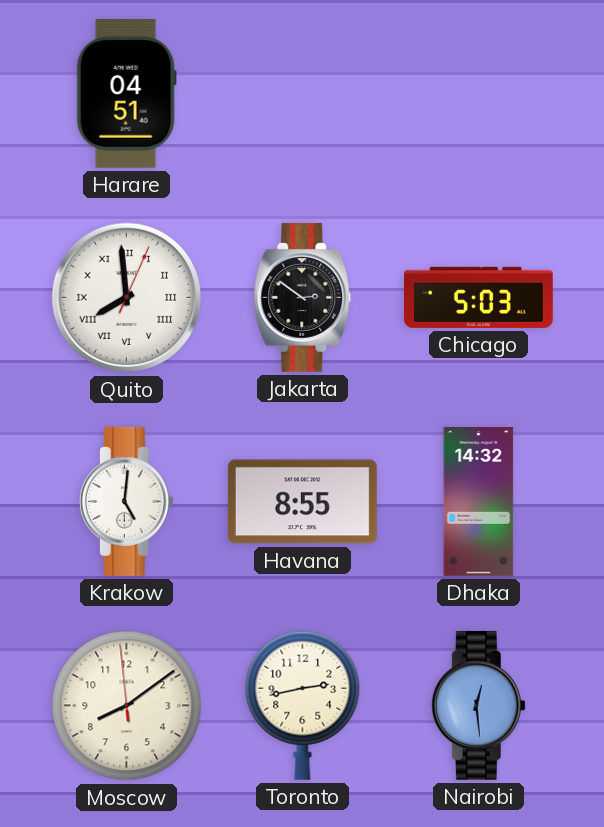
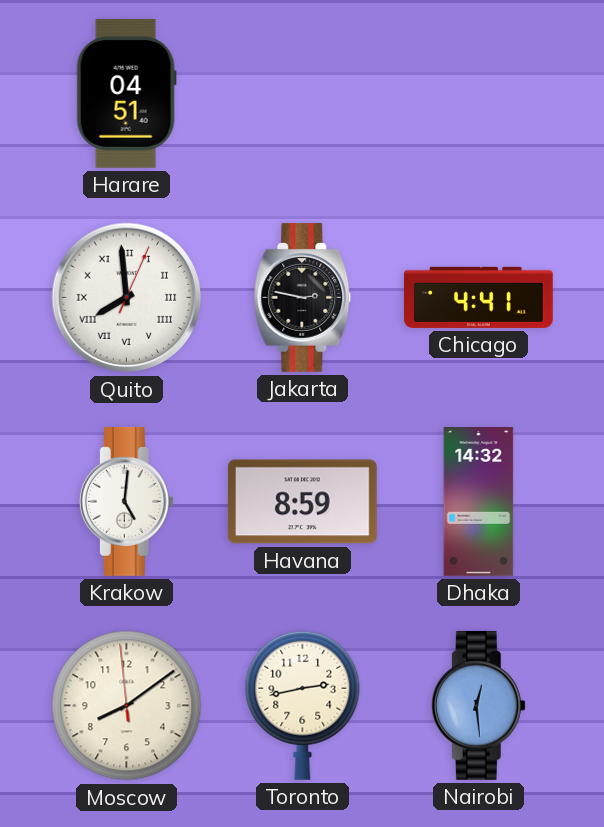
Jakarta: 2:51 -> 2:47 (303, 297)
Chicago: 5:03 -> 4:41 (478, 297)
Havana: 8:55 -> 8:59 (302, 502)
